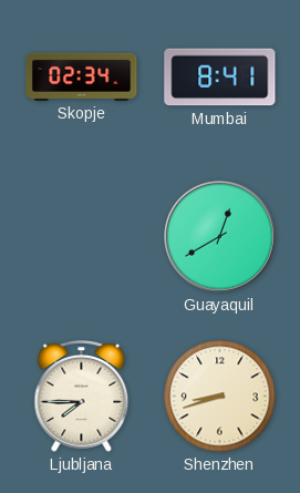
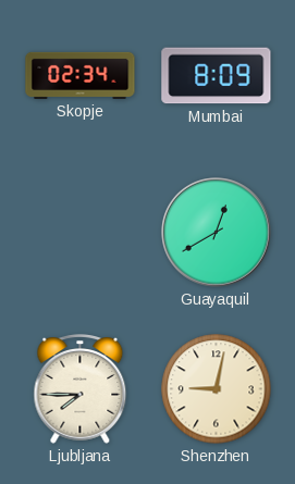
Mumbai: 8:41 -> 8:09 (217, 76)
Shenzhen: 8:42 -> 9:02 (217, 389)
